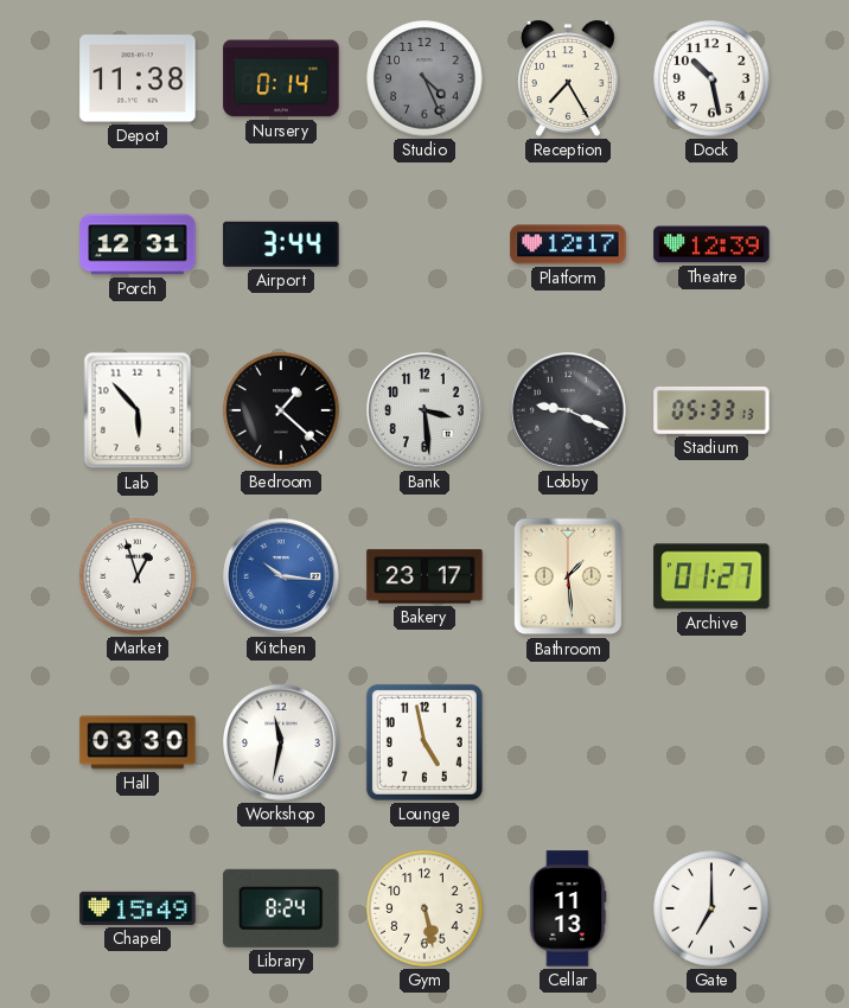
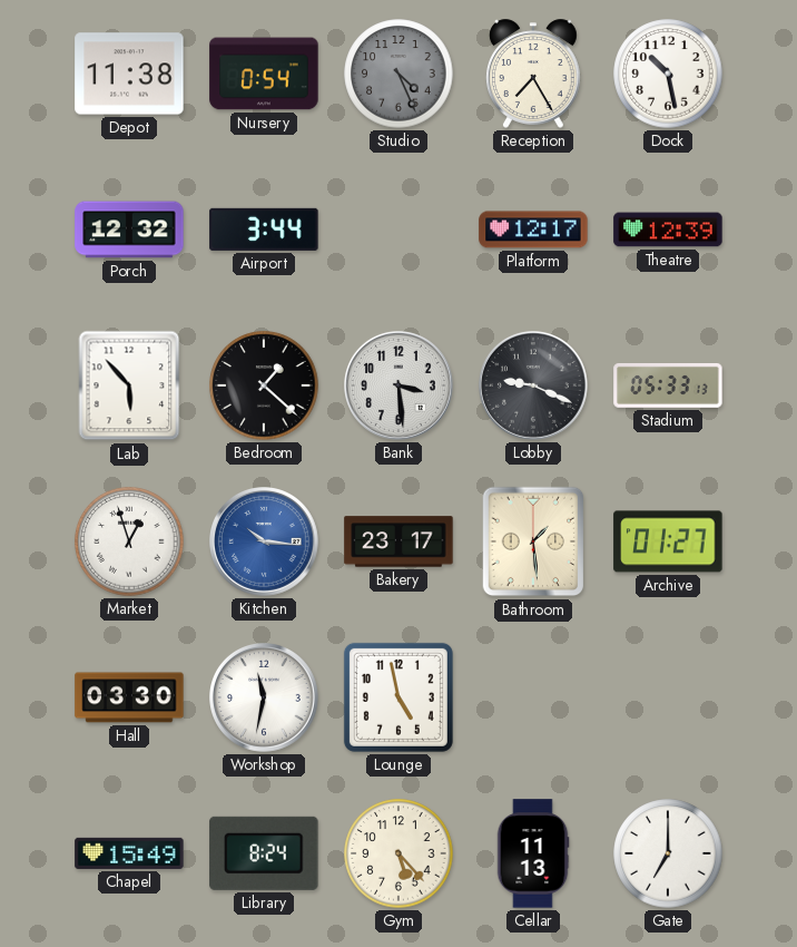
Nursery: 0:14 -> 0:54 (264, 74)
Porch: 12:31 -> 12:32 (129, 230)
Gym: 5:28 -> 5:23 (398, 853)
